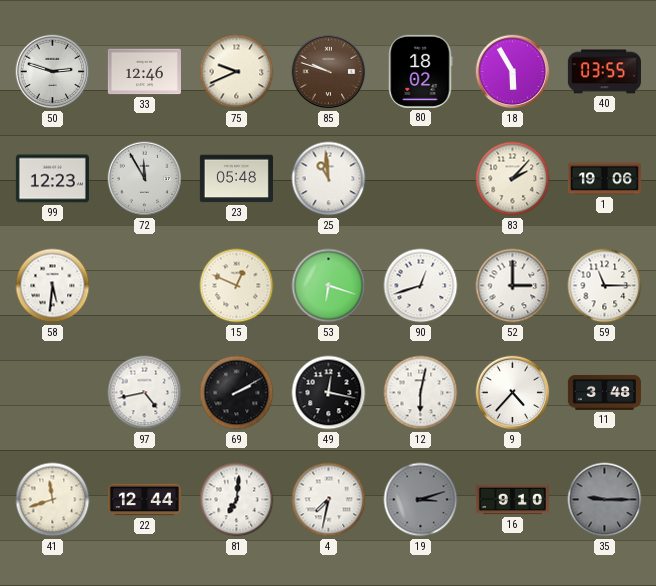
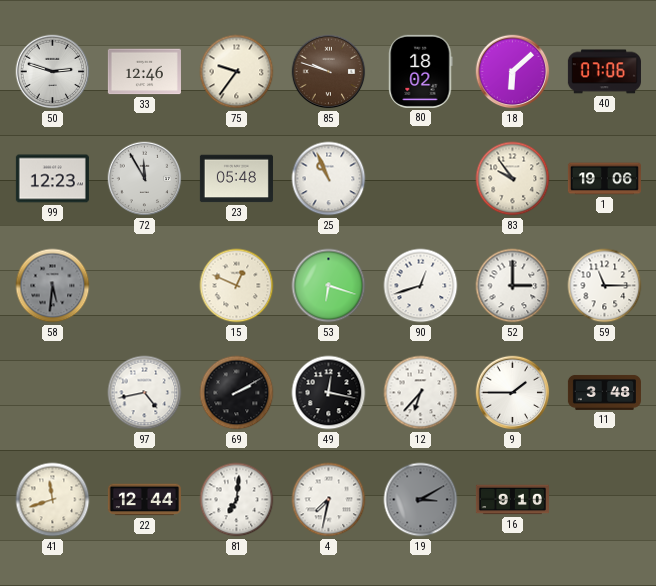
75: 9:41 -> 9:36 (237, 72)
18: 5:55 -> 6:08 (513, 72)
40: 03:55 -> 07:06 (604, 72)
25: 10:59 -> 10:56 (329, 179)
83: 2:07 -> 9:54 (513, 179)
58 dial: white -> grey (53, 286)
12: 6:02 -> 6:37 (421, 393)
9: 4:37 -> 1:45 (513, 393)
19: 3:12 -> 3:10 (421, 500)
35: 9:15 -> none (605, 500)
